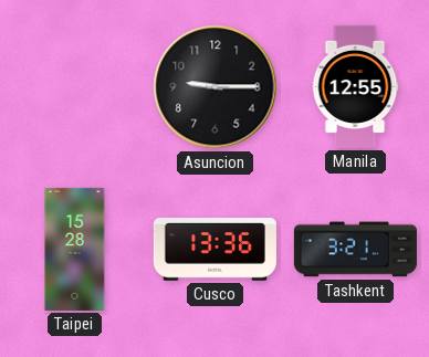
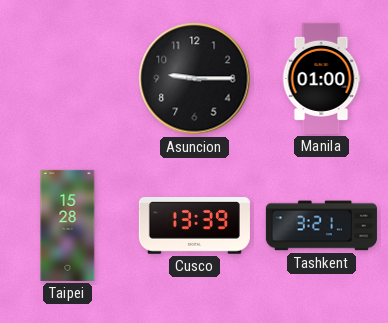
Manila: 12:55 -> 01:00 (321, 78)
Cusco: 13:36 -> 13:39 (194, 226)
